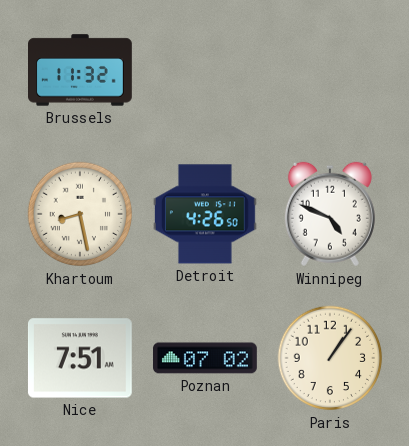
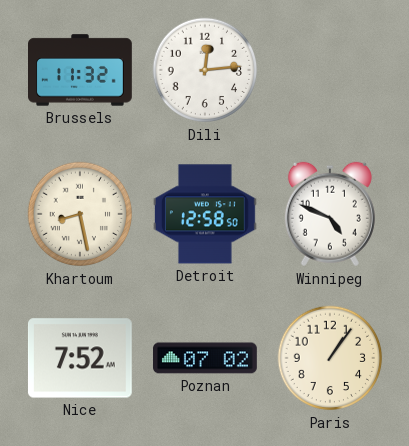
Dili: none -> 12:14 (205, 70)
Detroit: 4:26 -> 12:58 (205, 214)
Nice: 7:51 -> 7:52 (80, 358)
